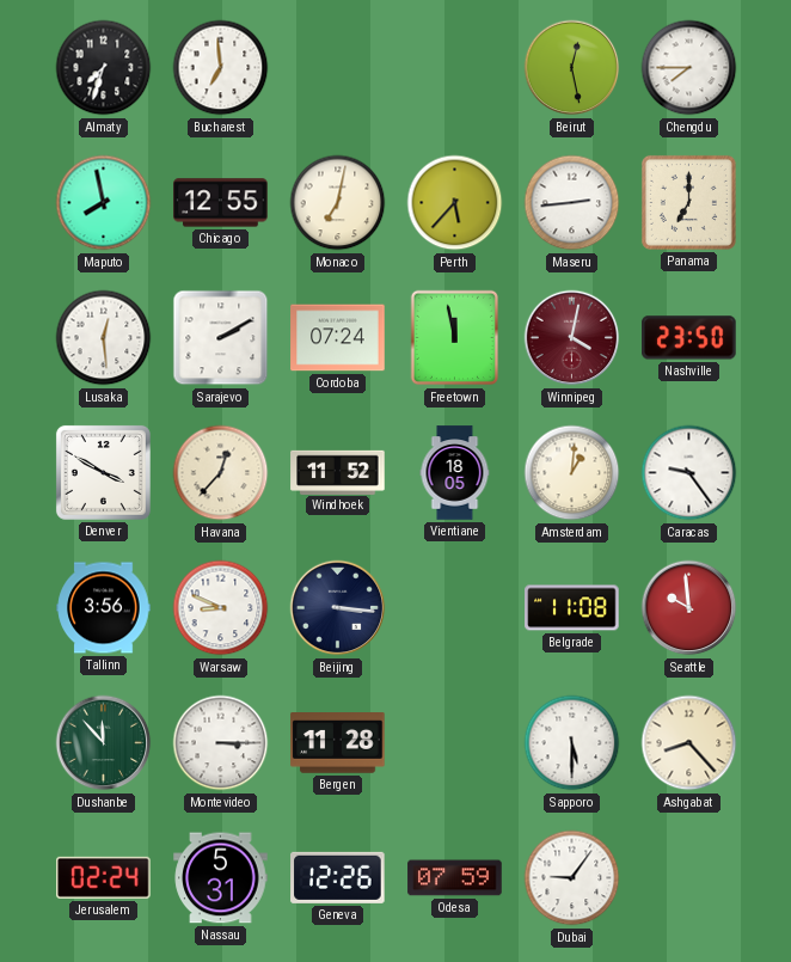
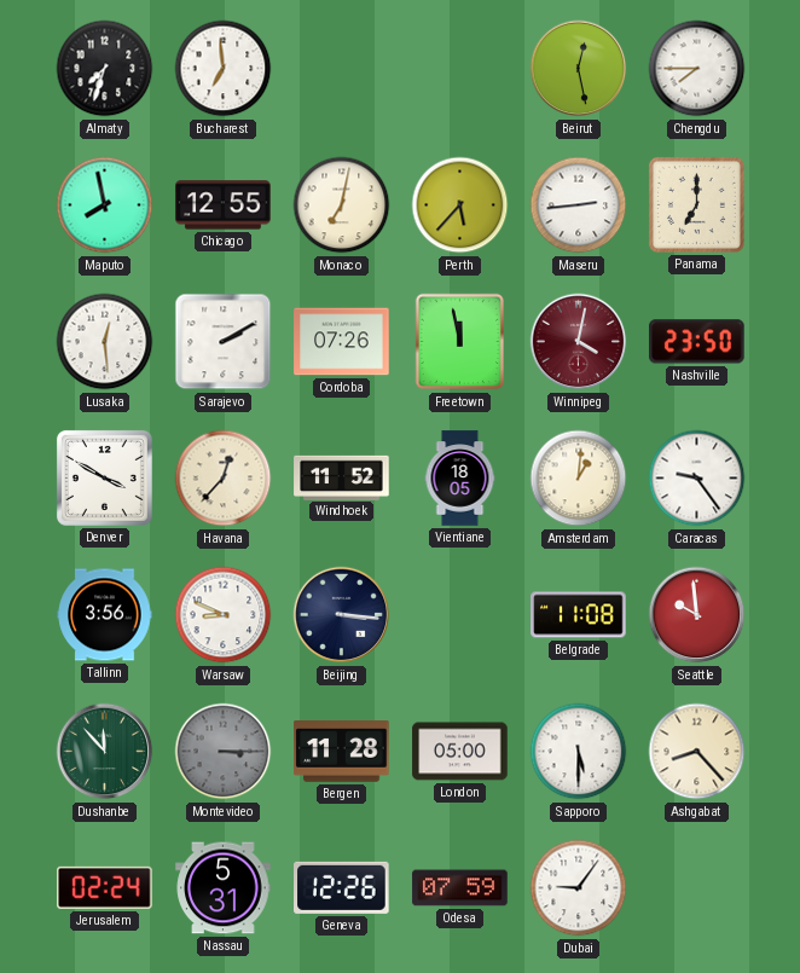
Cordoba: 07:24 -> 07:26 (342, 342)
Montevideo dial: white -> grey (224, 752)
London: none -> 05:00 (460, 752)
